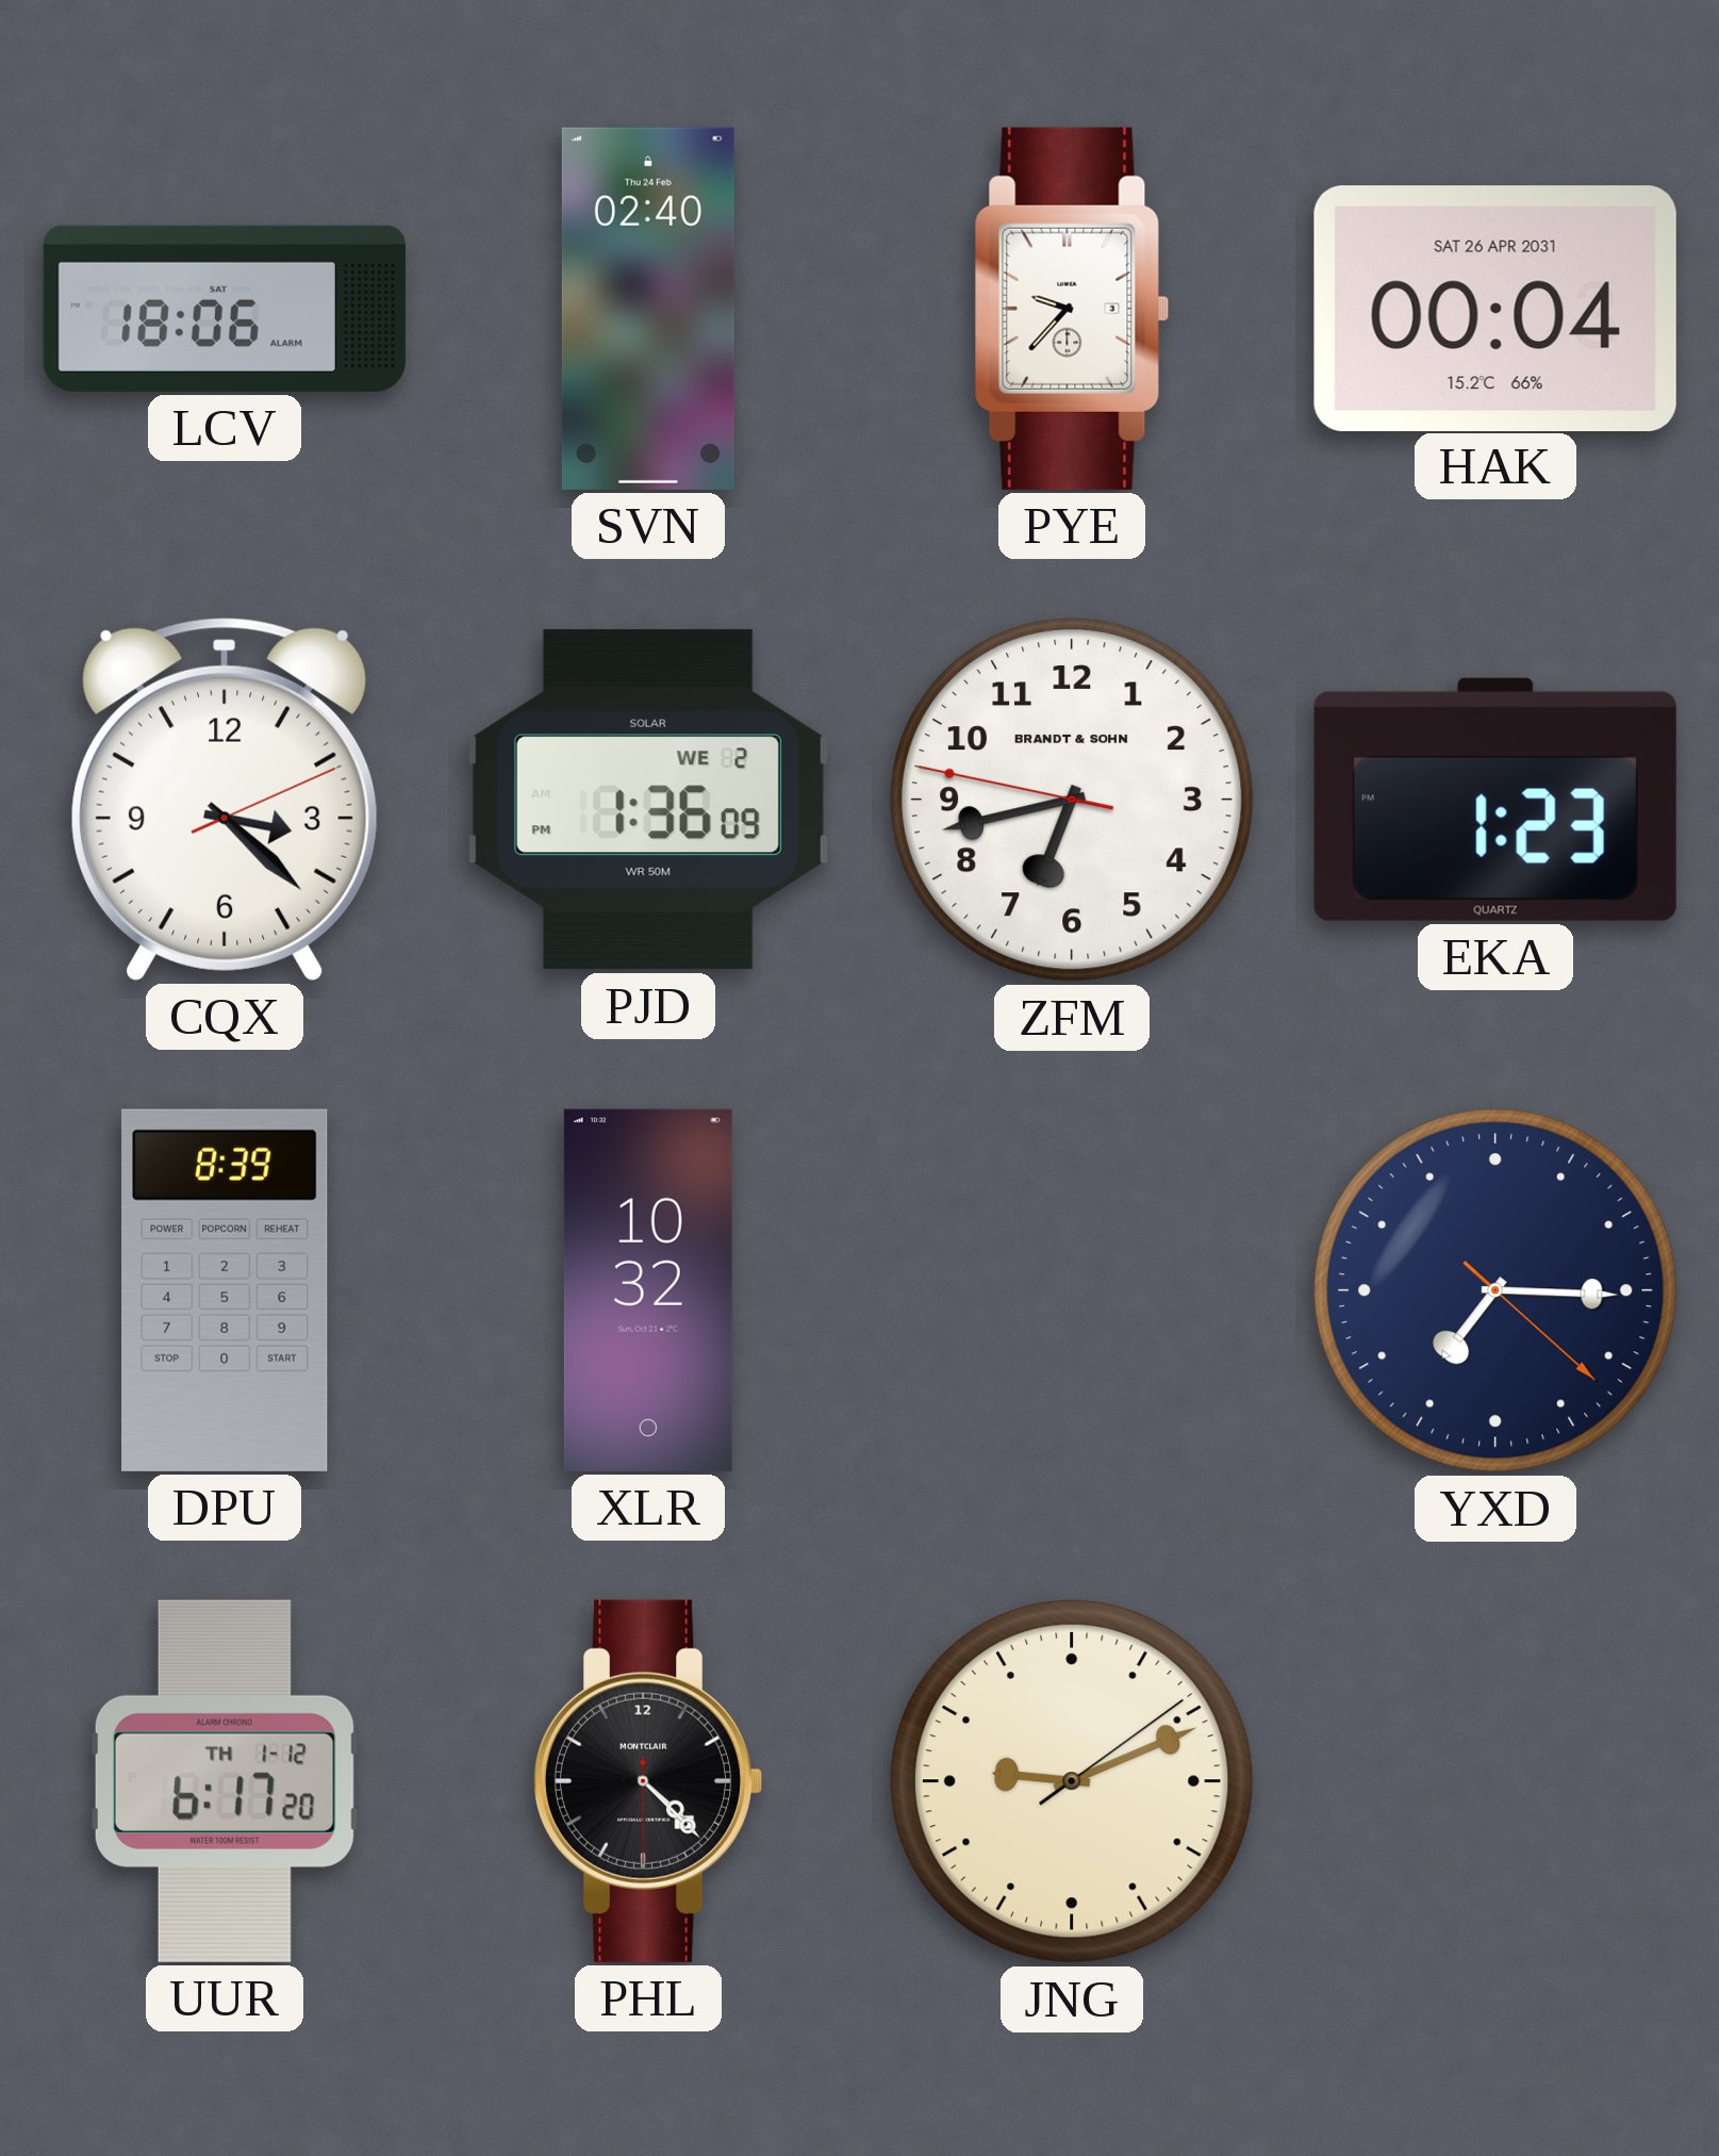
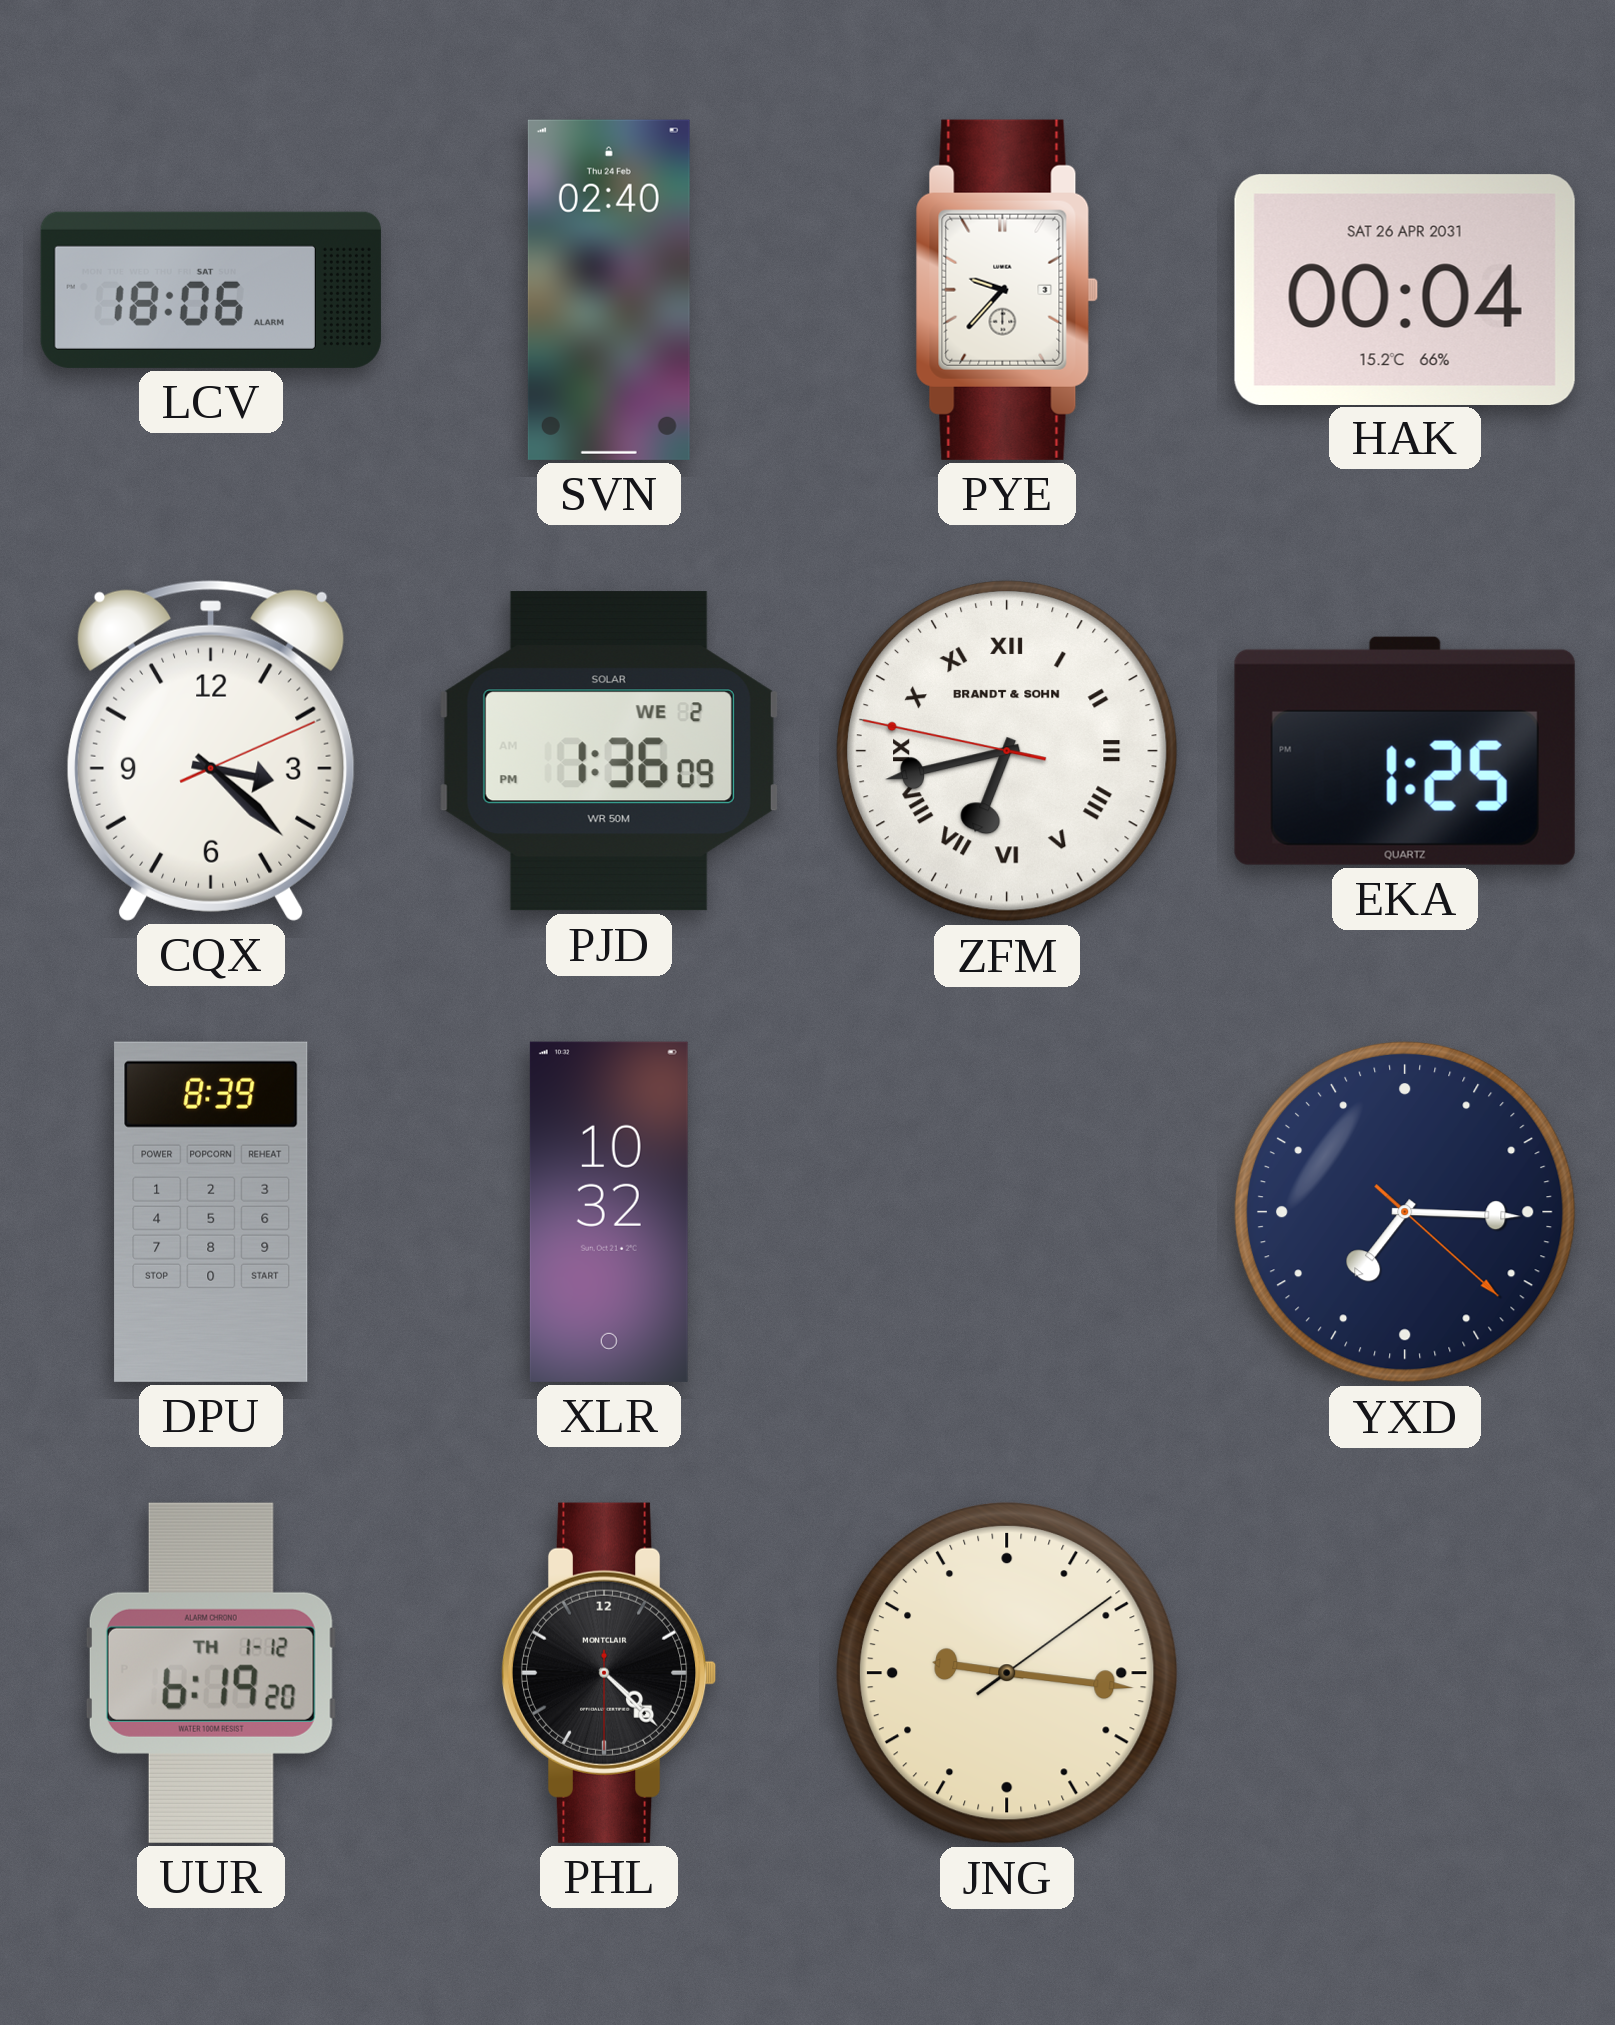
ZFM numerals: Arabic -> Roman (1007, 751)
EKA: 1:23 -> 1:25 (1405, 751)
UUR: 6:17 -> 6:19 (211, 1673)
JNG: 9:11 -> 9:16 (1007, 1673)
